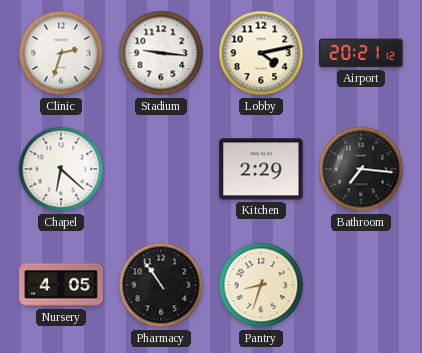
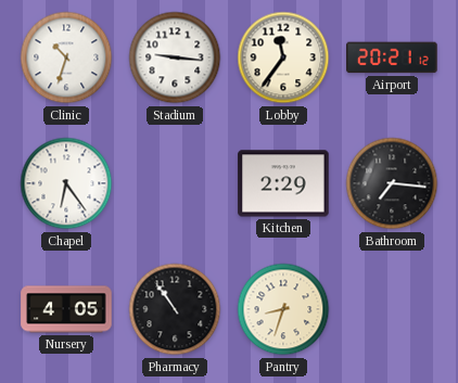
Clinic: 2:33 -> 10:33 (66, 58)
Lobby: 4:13 -> 11:36 (283, 58)
Chapel: 6:22 -> 6:24 (66, 183)
